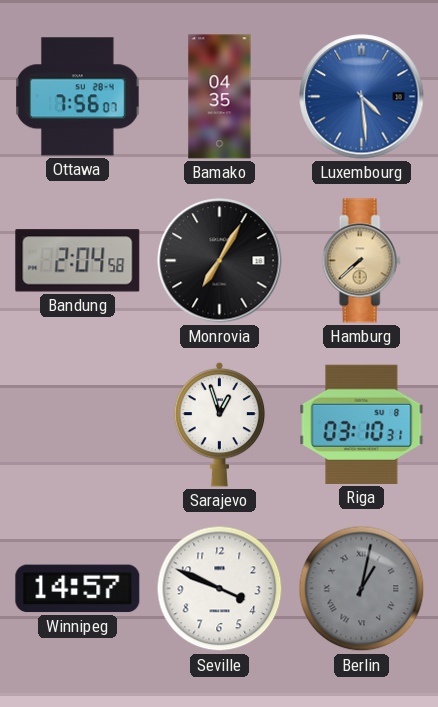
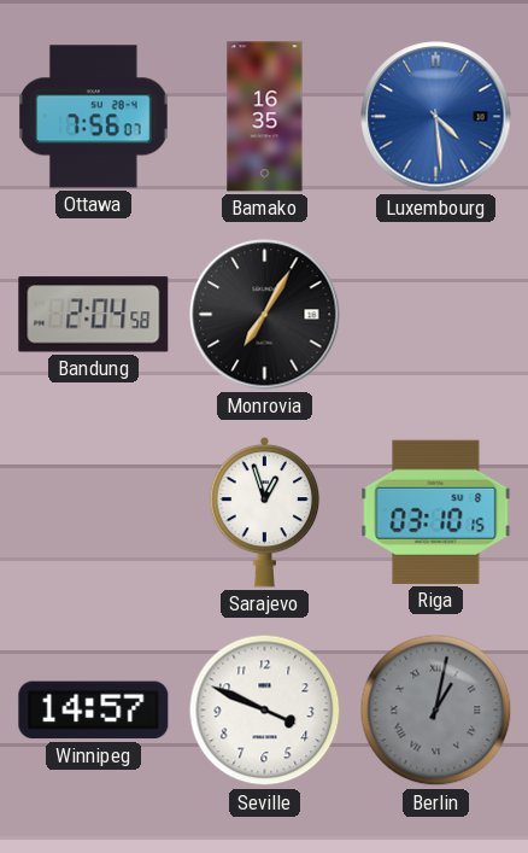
Bamako: 04:35 -> 16:35 (265, 117)
Hamburg: 7:38 -> none (361, 261)
Riga: 03:10:31 -> 03:10:15 (436, 512)
